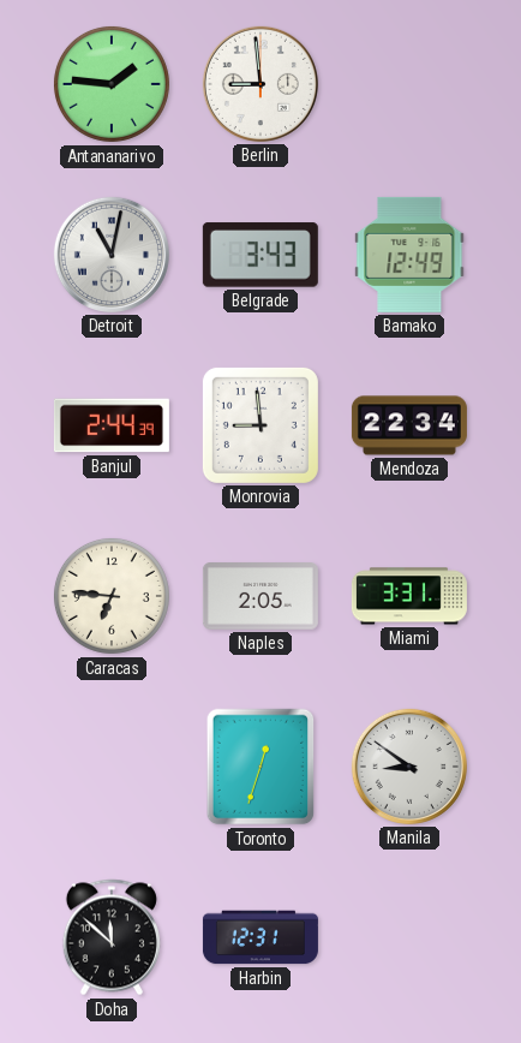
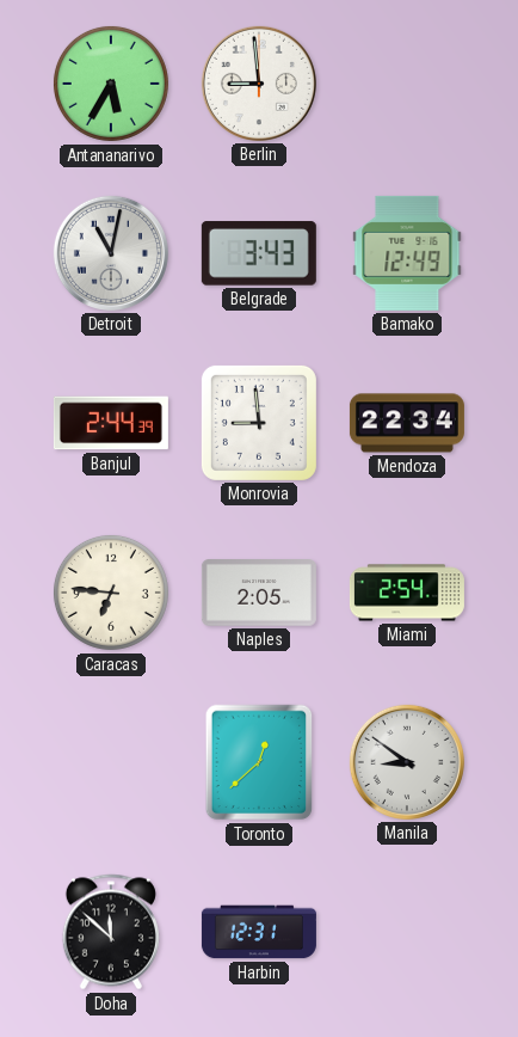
Antananarivo: 1:46 -> 5:35 (111, 84)
Miami: 3:31 -> 2:54 (407, 593)
Toronto: 12:33 -> 12:38 (259, 762)
